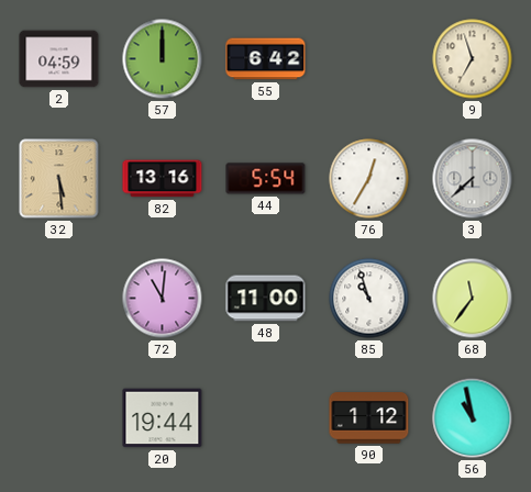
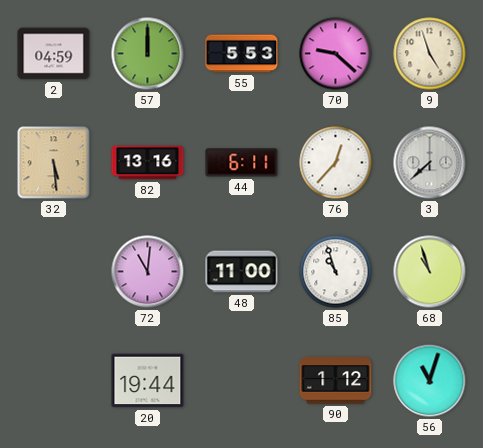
55: 6:42 -> 5:53 (242, 54)
70: none -> 9:22 (336, 54)
9: 6:57 -> 4:57 (430, 54)
44: 5:54 -> 6:11 (242, 163)
76: 12:35 -> 12:37 (336, 163)
68: 11:36 -> 10:57 (430, 272)
56: 10:58 -> 11:03 (430, 381)
